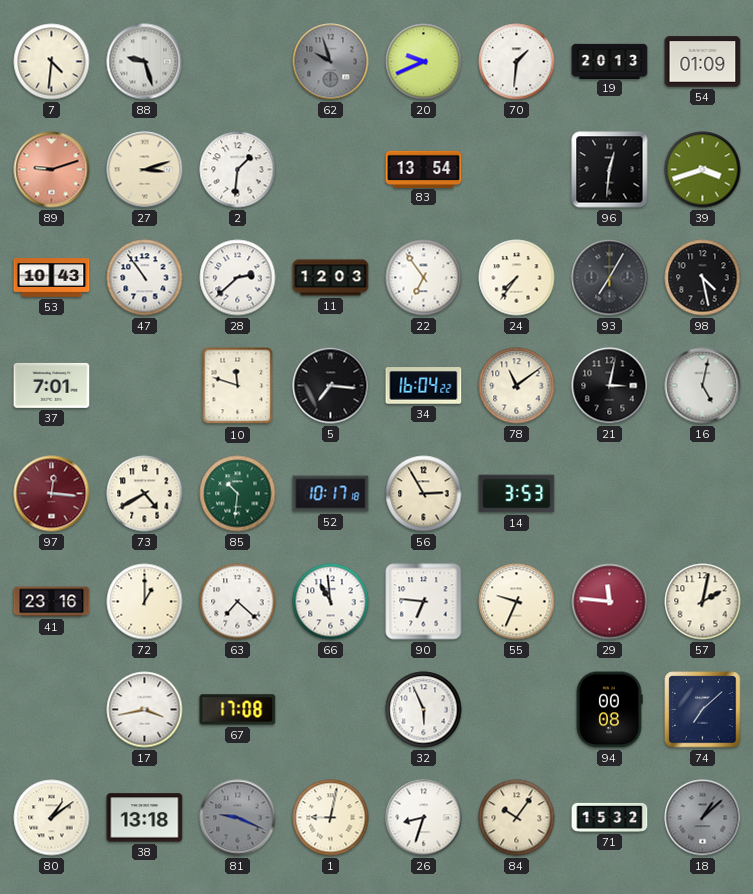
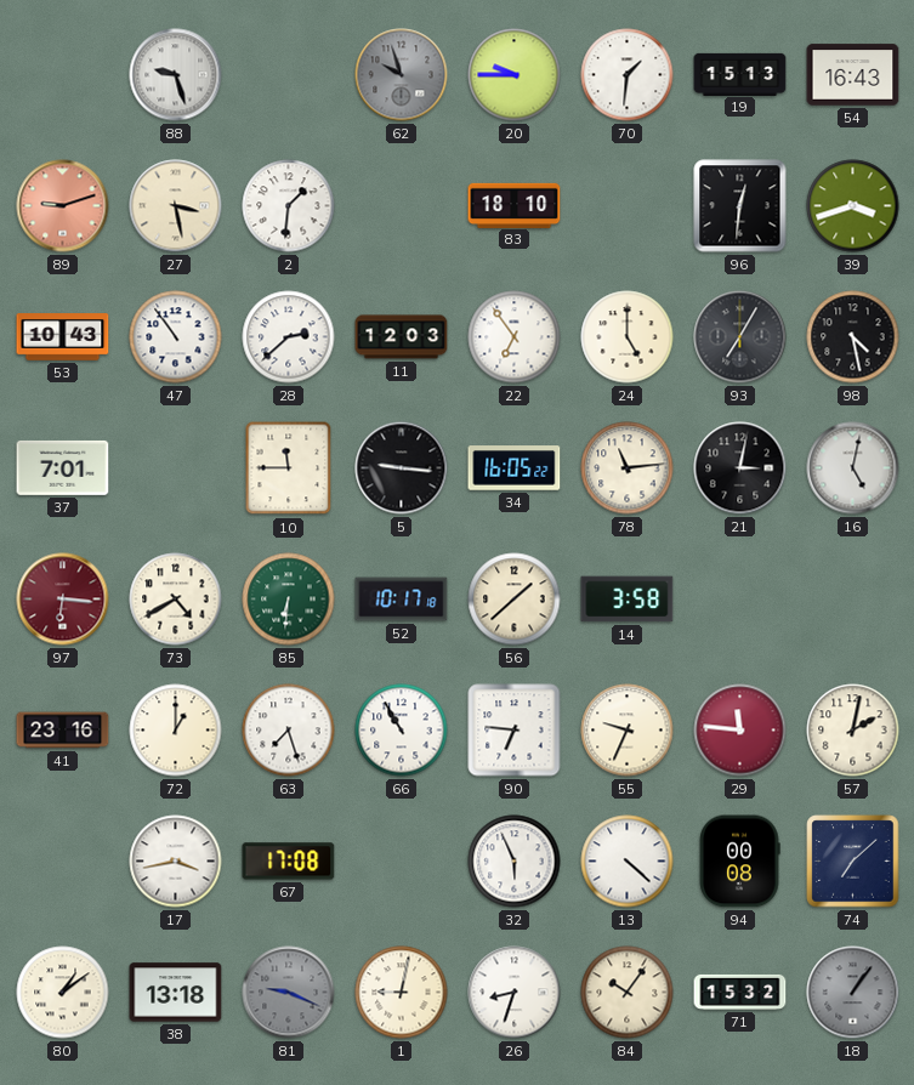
7: 4:31 -> none (52, 62)
20: 9:41 -> 9:45 (515, 75)
19: 20:13 -> 15:13 (740, 74)
54: 01:09 -> 16:43 (853, 75)
27: 3:12 -> 3:28 (176, 206)
83: 13:54 -> 18:10 (515, 205)
24: 7:36 -> 5:00 (628, 337)
10: 11:48 -> 11:45 (289, 468)
5: 7:16 -> 9:16 (402, 468)
34: 16:04 -> 16:05 (515, 468)
78: 11:09 -> 11:14 (628, 468)
97: 12:16 -> 6:16 (63, 600)
85: 10:31 -> 6:31 (289, 600)
56: 2:55 -> 1:38 (515, 600)
14: 3:53 -> 3:58 (628, 600)
63: 7:22 -> 7:27 (289, 731)
66: 10:59 -> 10:55 (402, 731)
13: none -> 4:22 (628, 862)
18: 1:08 -> 1:06 (853, 993)
